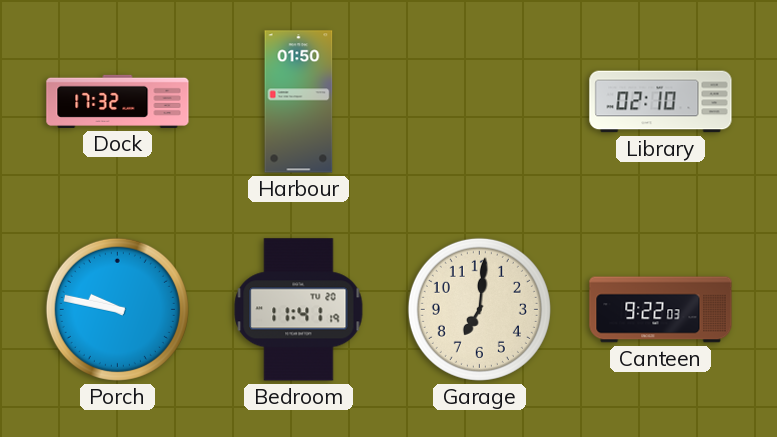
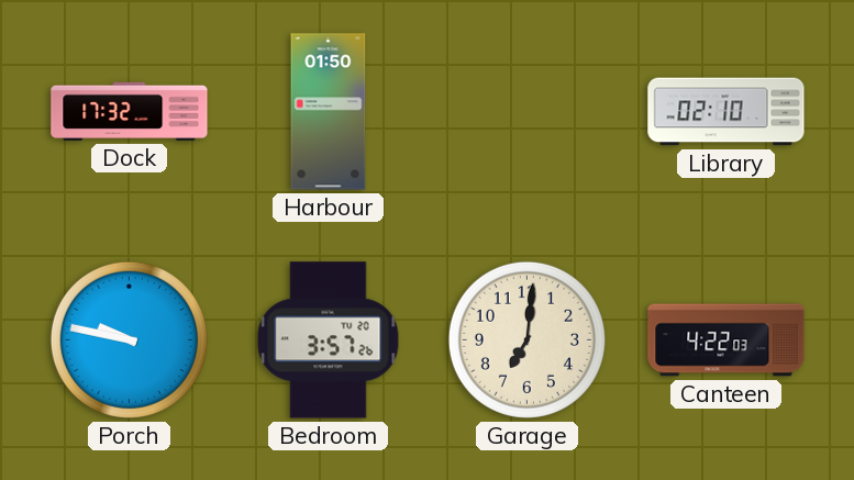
Bedroom: 11:41 -> 3:57 (329, 341)
Canteen: 9:22 -> 4:22 (727, 341)
